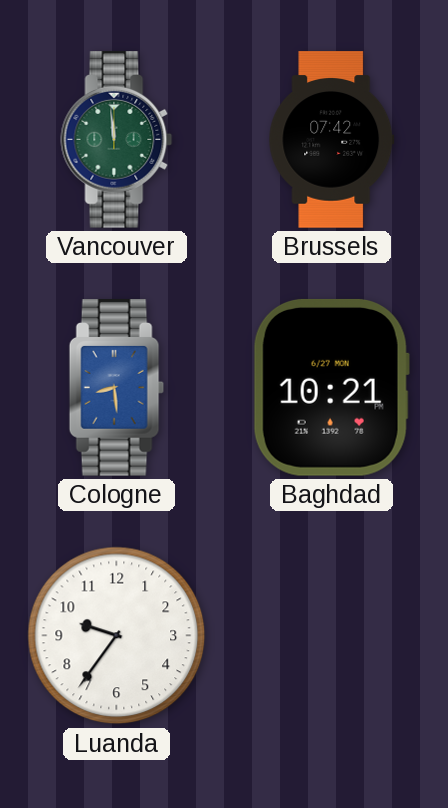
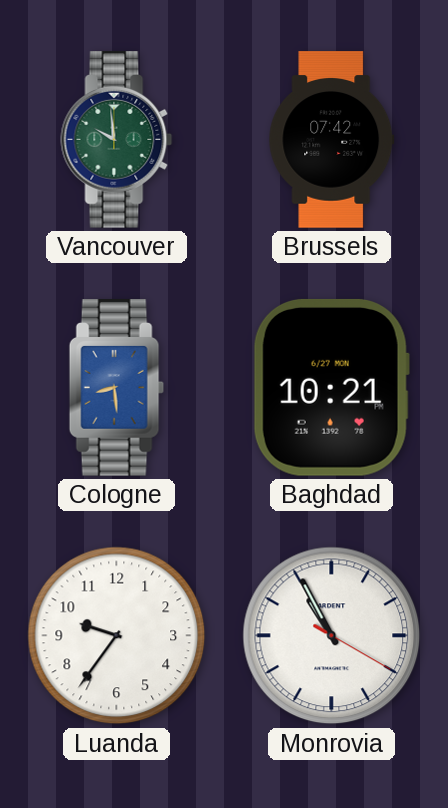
Vancouver: 11:59 -> 9:59 (117, 140)
Monrovia: none -> 10:55 (332, 636)
